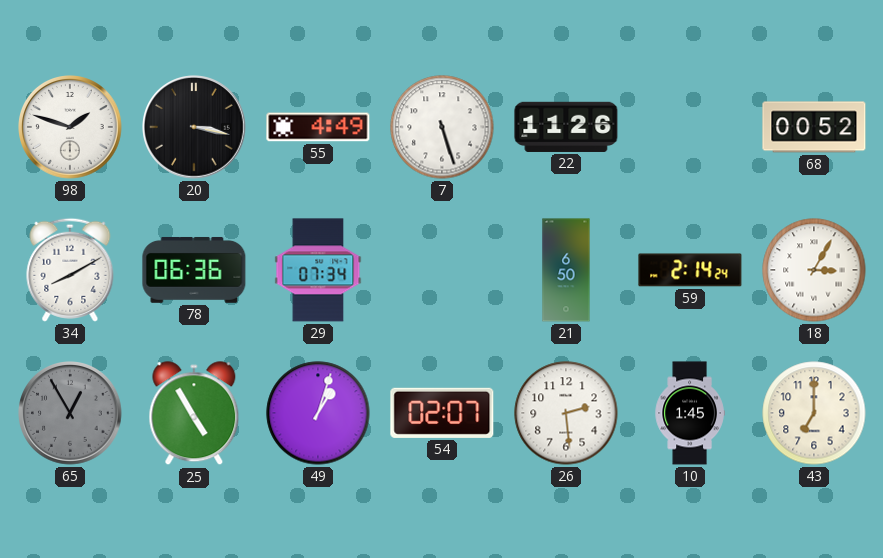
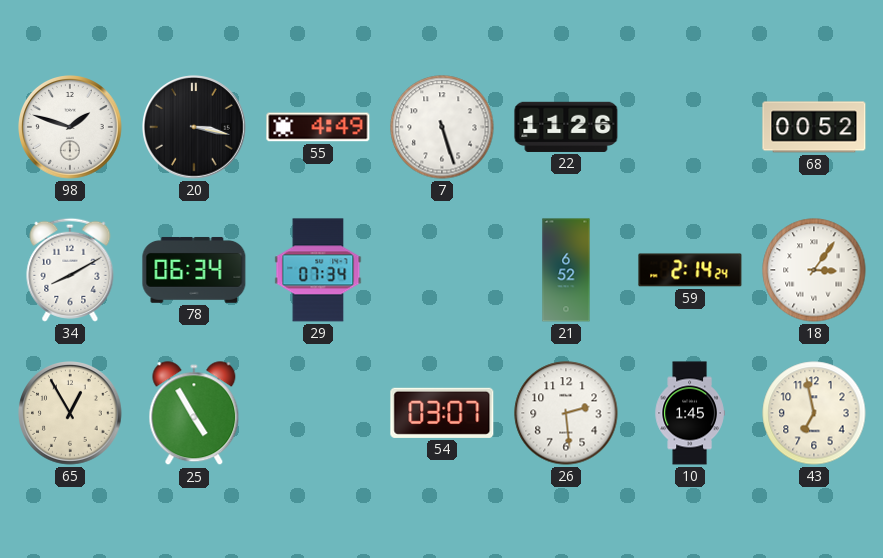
78: 06:36 -> 06:34 (194, 270)
21: 6:50 -> 6:52 (566, 270)
18: 3:05 -> 3:06 (814, 270)
65 dial: grey -> cream (71, 414)
49: 1:03 -> none (318, 413)
54: 02:07 -> 03:07 (442, 413)
43: 7:00 -> 6:58 (814, 413)
